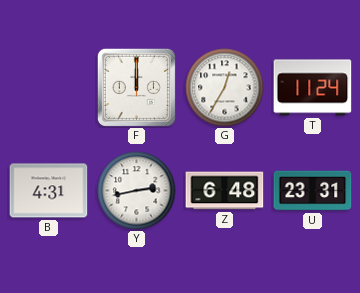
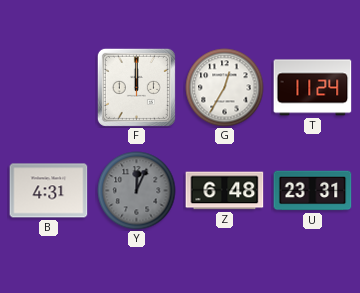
Y: 2:43 -> 12:04 (137, 191)
Y dial: white -> grey (137, 191)
